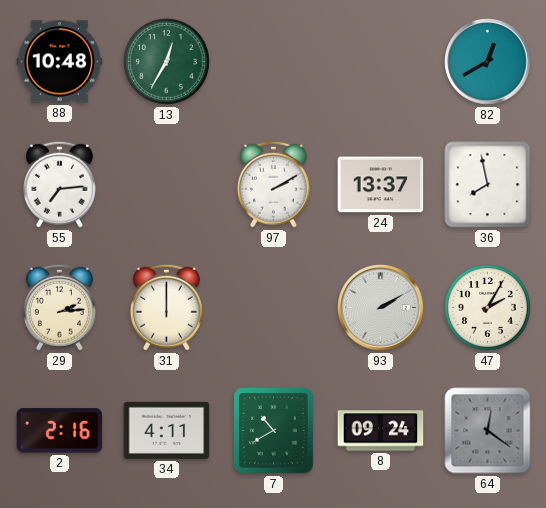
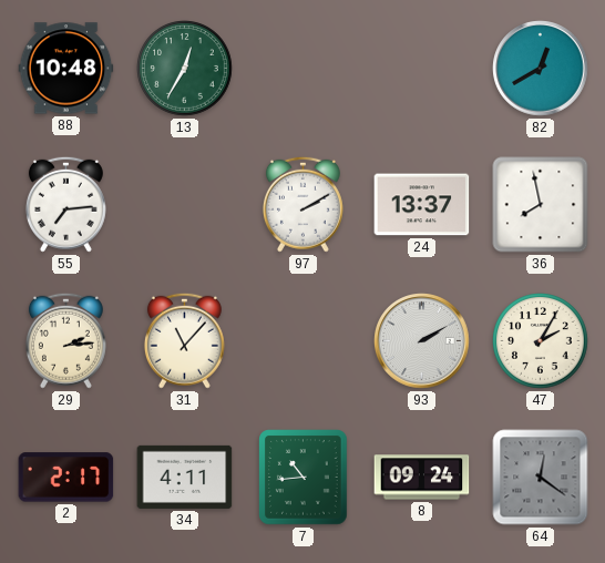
31: 12:00 -> 11:07 (184, 340)
2: 2:16 -> 2:17 (66, 478)
7: 10:40 -> 10:44 (304, 478)
